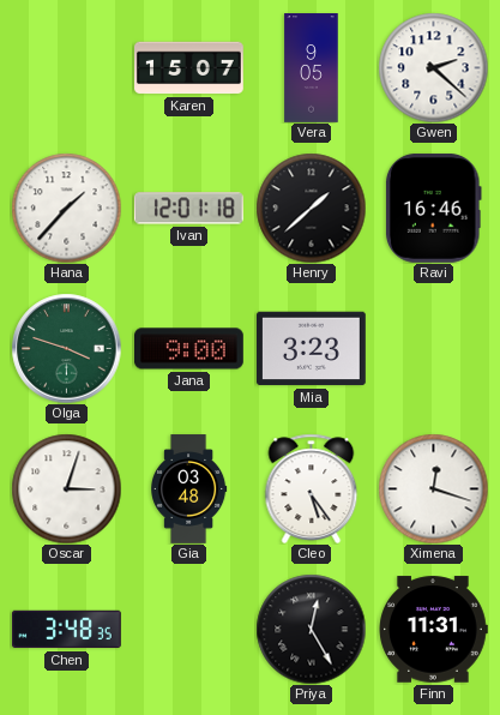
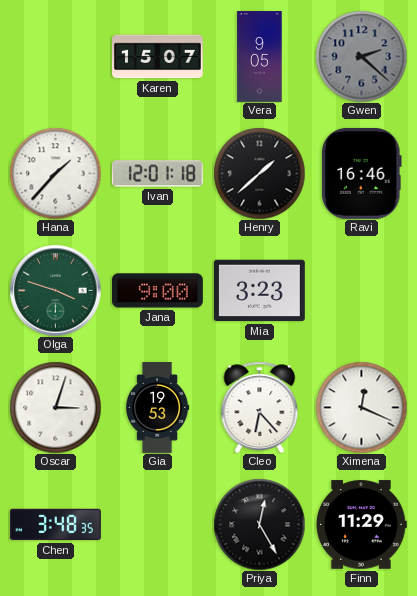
Gwen dial: white -> grey (361, 56)
Gia: 03:48 -> 19:53 (158, 408)
Cleo: 5:24 -> 6:23 (260, 407)
Ximena: 12:18 -> 12:19 (361, 407)
Finn: 11:31 -> 11:29 (361, 525)
